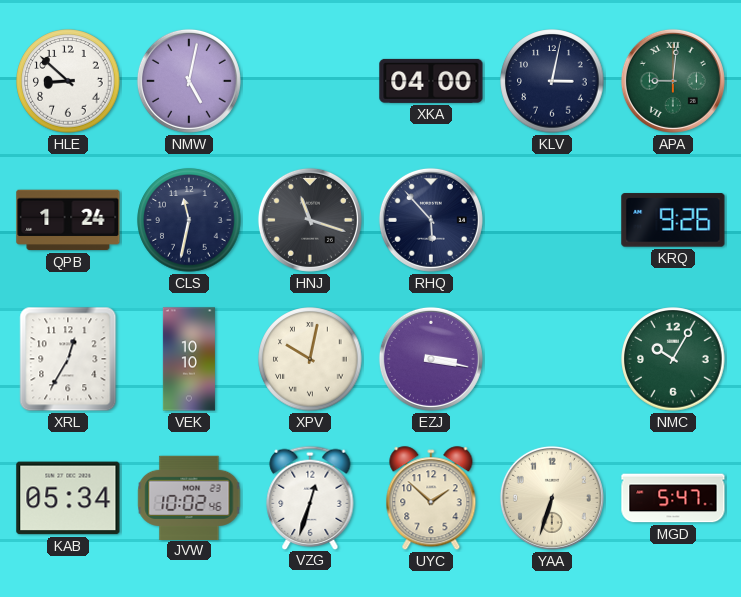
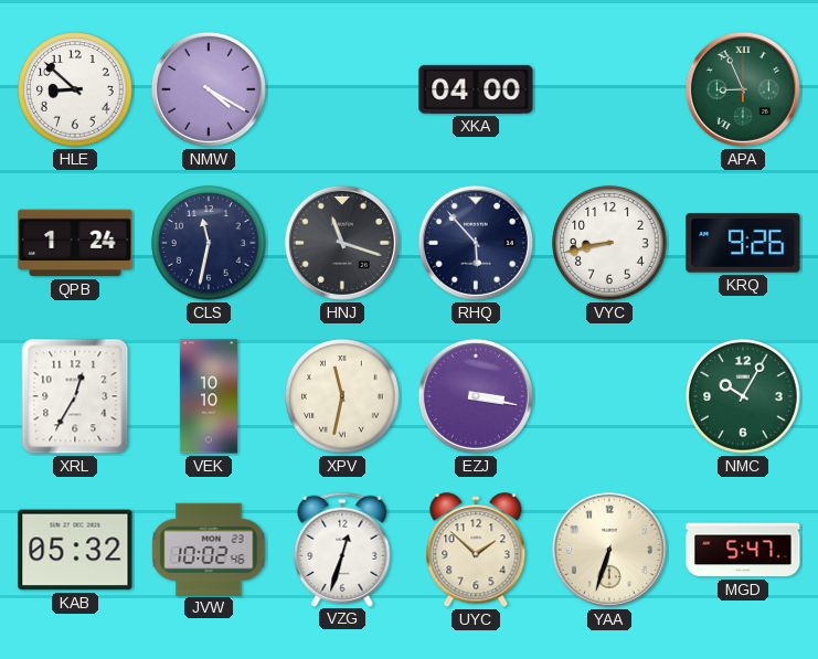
NMW: 5:02 -> 4:20 (209, 89)
KLV: 3:02 -> none (552, 81)
APA: 9:01 -> 8:56 (743, 89)
VYC: none -> 8:43 (609, 243)
XPV: 10:02 -> 11:32 (342, 396)
KAB: 05:34 -> 05:32 (75, 550)
